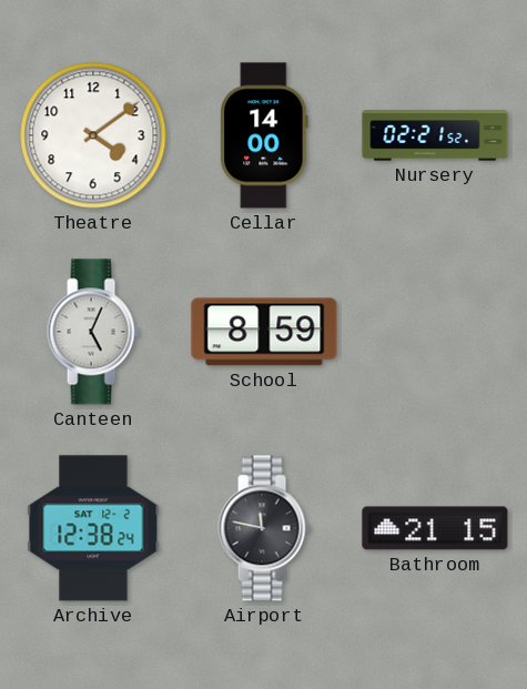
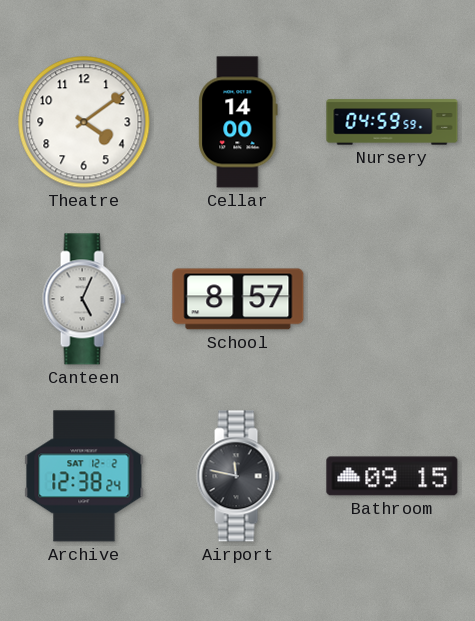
Nursery: 02:21 -> 04:59 (392, 122)
School: 8:59 -> 8:57 (238, 299)
Bathroom: 21:15 -> 09:15 (392, 476)
